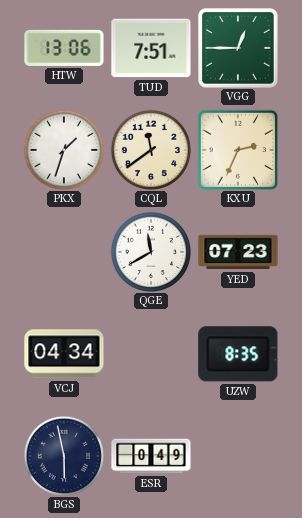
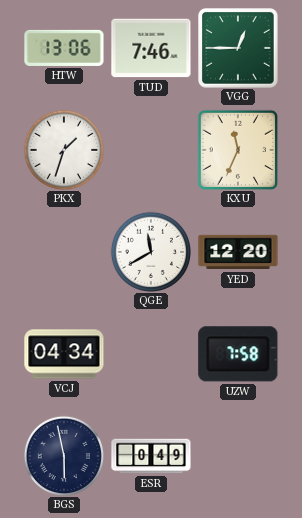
TUD: 7:51 -> 7:46 (151, 48)
CQL: 11:39 -> none (150, 149)
KXU: 2:34 -> 11:34 (238, 150)
YED: 07:23 -> 12:20 (238, 252)
UZW: 8:35 -> 7:58 (238, 354)
